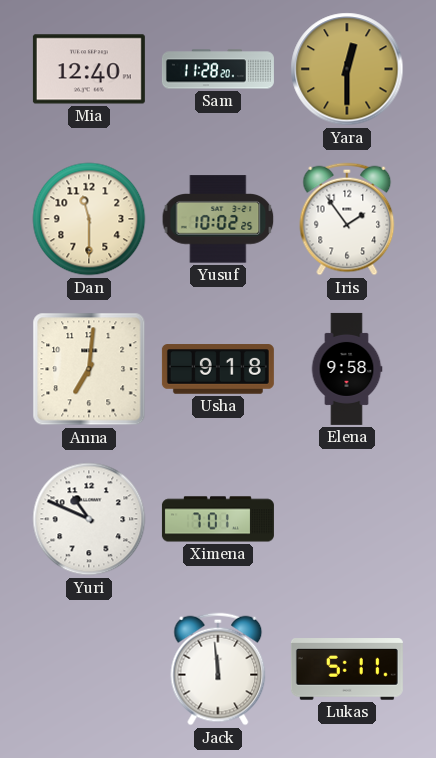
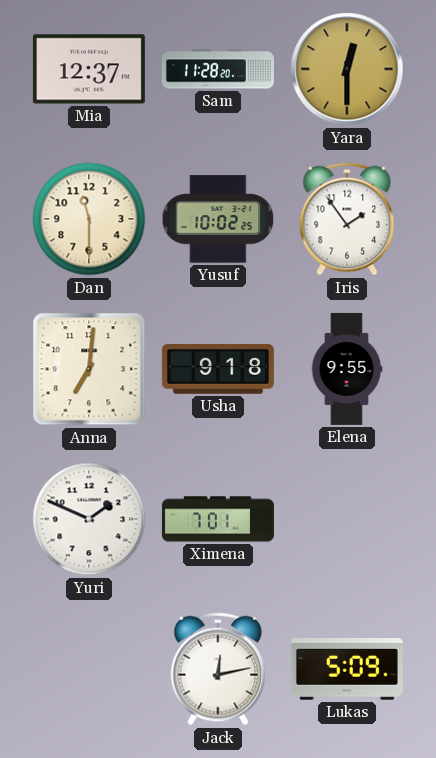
Mia: 12:40 -> 12:37 (89, 69)
Elena: 9:58 -> 9:55 (347, 369)
Yuri: 10:49 -> 1:49 (89, 519)
Jack: 11:59 -> 12:13 (218, 669)
Lukas: 5:11 -> 5:09 (347, 669)
